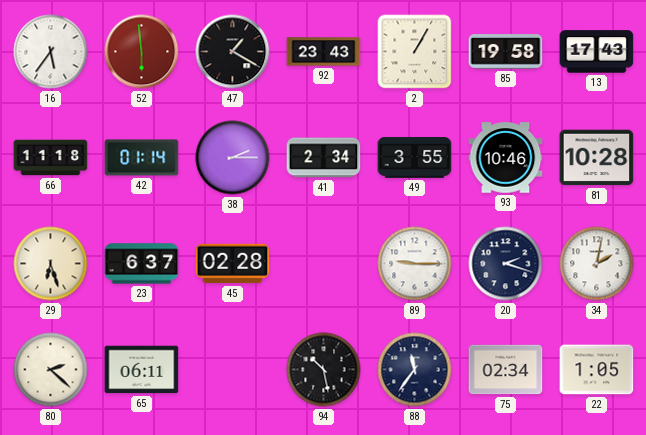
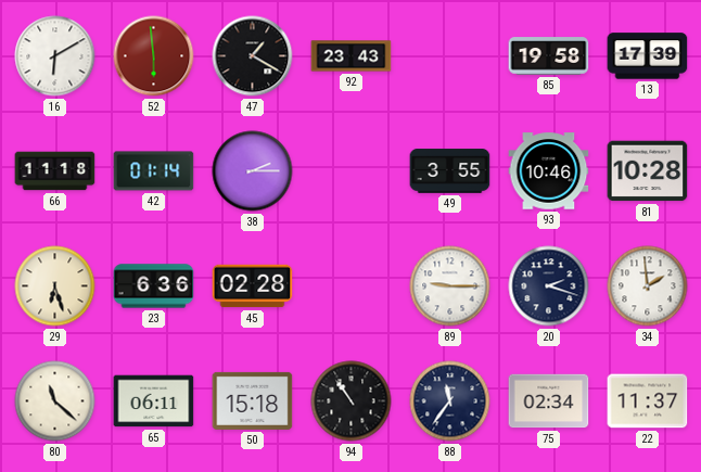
16: 5:36 -> 6:10 (55, 56)
2: 1:05 -> none (415, 52)
13: 17:43 -> 17:39 (648, 56)
41: 2:34 -> none (324, 158)
23: 6:37 -> 6:36 (154, 286)
34: 2:02 -> 1:59 (648, 286)
80: 2:22 -> 11:22 (55, 401)
50: none -> 15:18 (253, 400)
94: 10:28 -> 10:54 (352, 401)
22: 1:05 -> 11:37 (648, 401)
